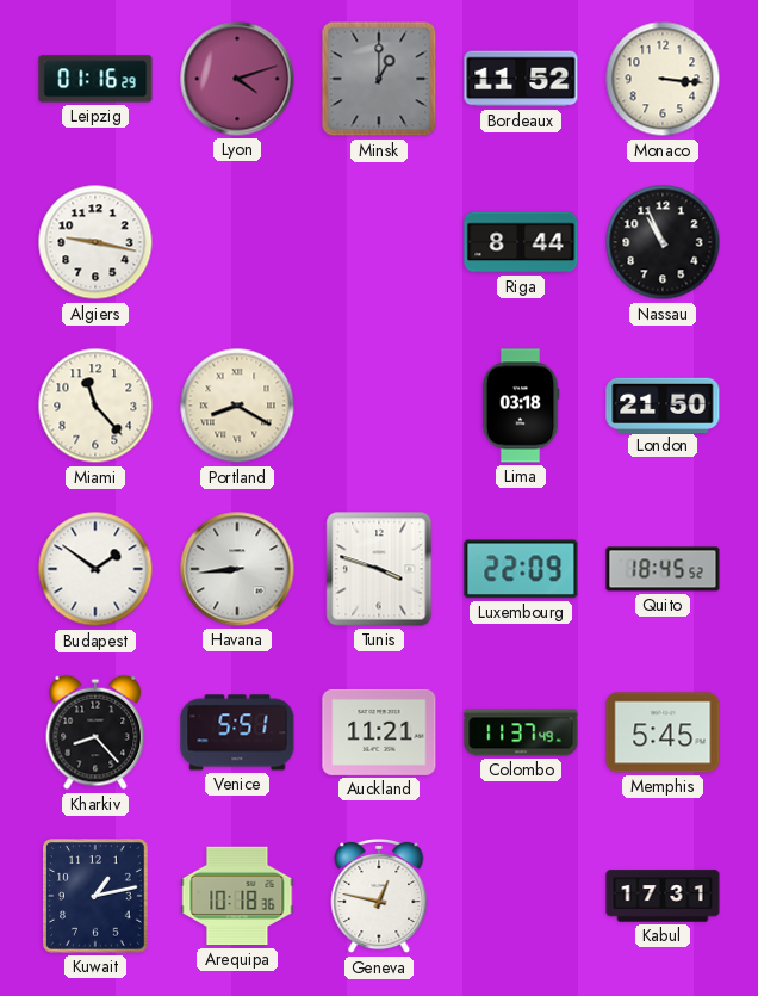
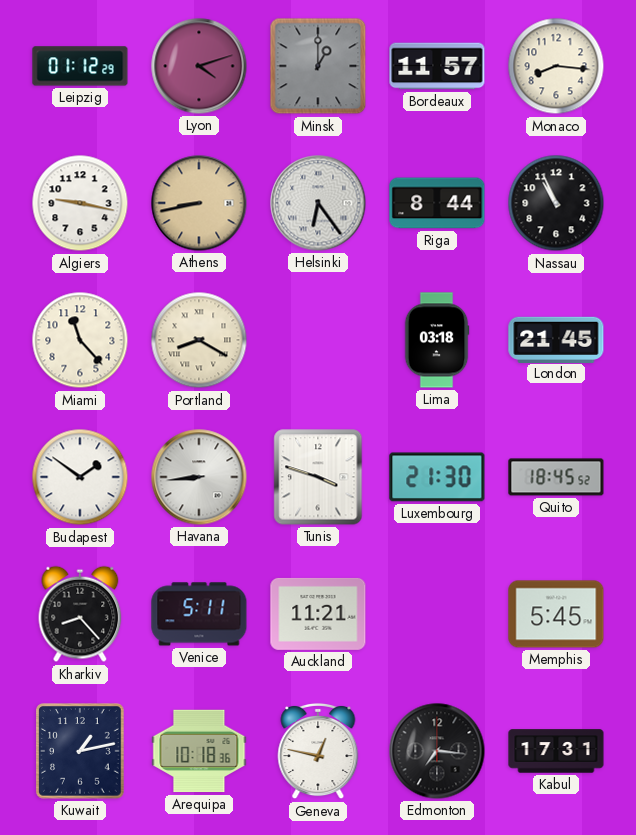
Leipzig: 01:16 -> 01:12 (80, 66)
Bordeaux: 11:52 -> 11:57 (437, 66)
Monaco: 3:16 -> 8:16 (556, 66)
Athens: none -> 8:43 (199, 203)
Helsinki: none -> 6:24 (318, 203)
London: 21:50 -> 21:45 (556, 339)
Luxembourg: 22:09 -> 21:30 (437, 477)
Venice: 5:51 -> 5:11 (199, 614)
Colombo: 11:37 -> none (521, 732)
Edmonton: none -> 7:16 (437, 751)
